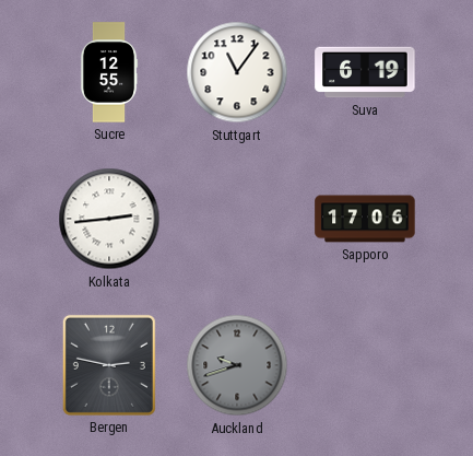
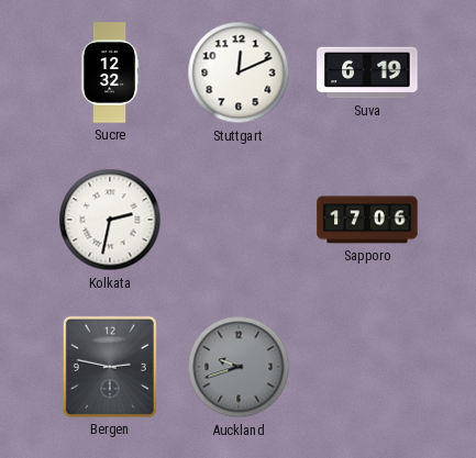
Sucre: 12:55 -> 12:32 (110, 72)
Stuttgart: 11:06 -> 12:11 (239, 72)
Kolkata: 2:44 -> 2:32 (110, 220)
